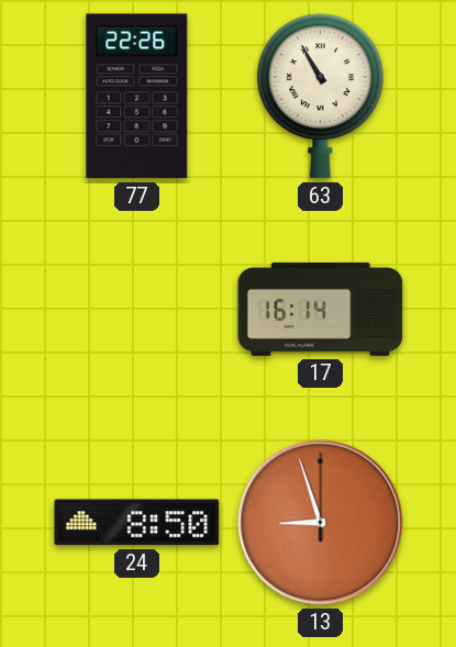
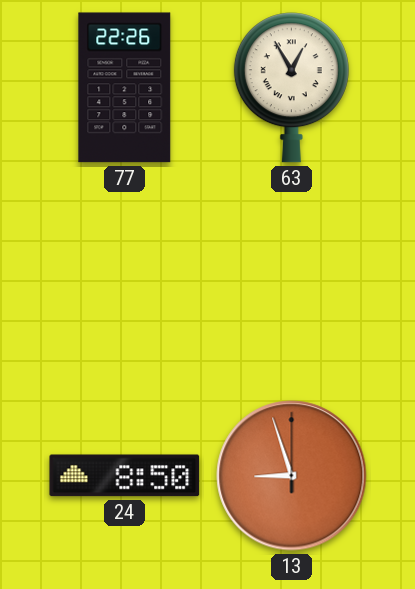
63: 10:55 -> 12:55 (291, 88)
17: 16:14 -> none (321, 309)
